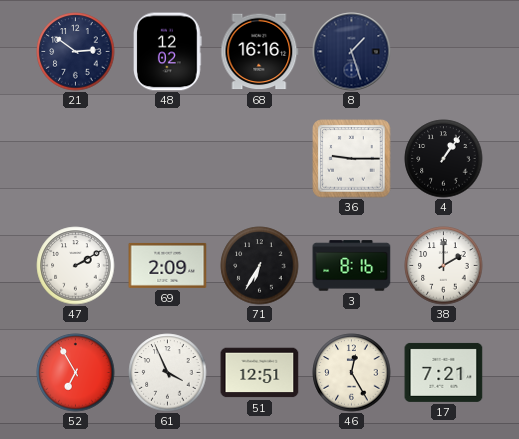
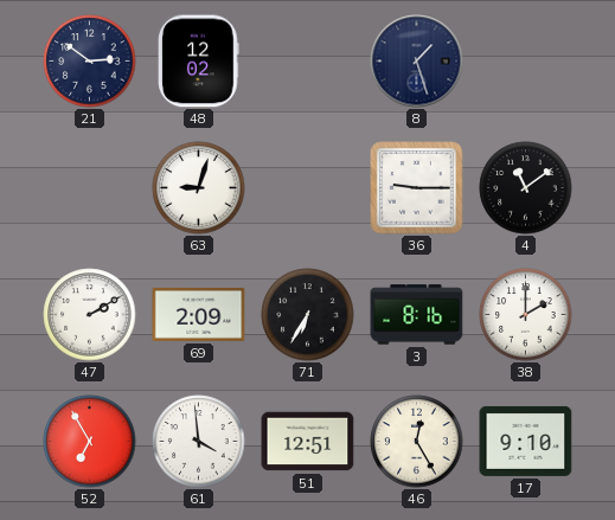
68: 16:16 -> none (260, 52)
63: none -> 9:03 (199, 188)
4: 1:06 -> 11:09 (526, 188)
61: 3:56 -> 3:59 (199, 442)
17: 7:21 -> 9:10 (526, 441)
